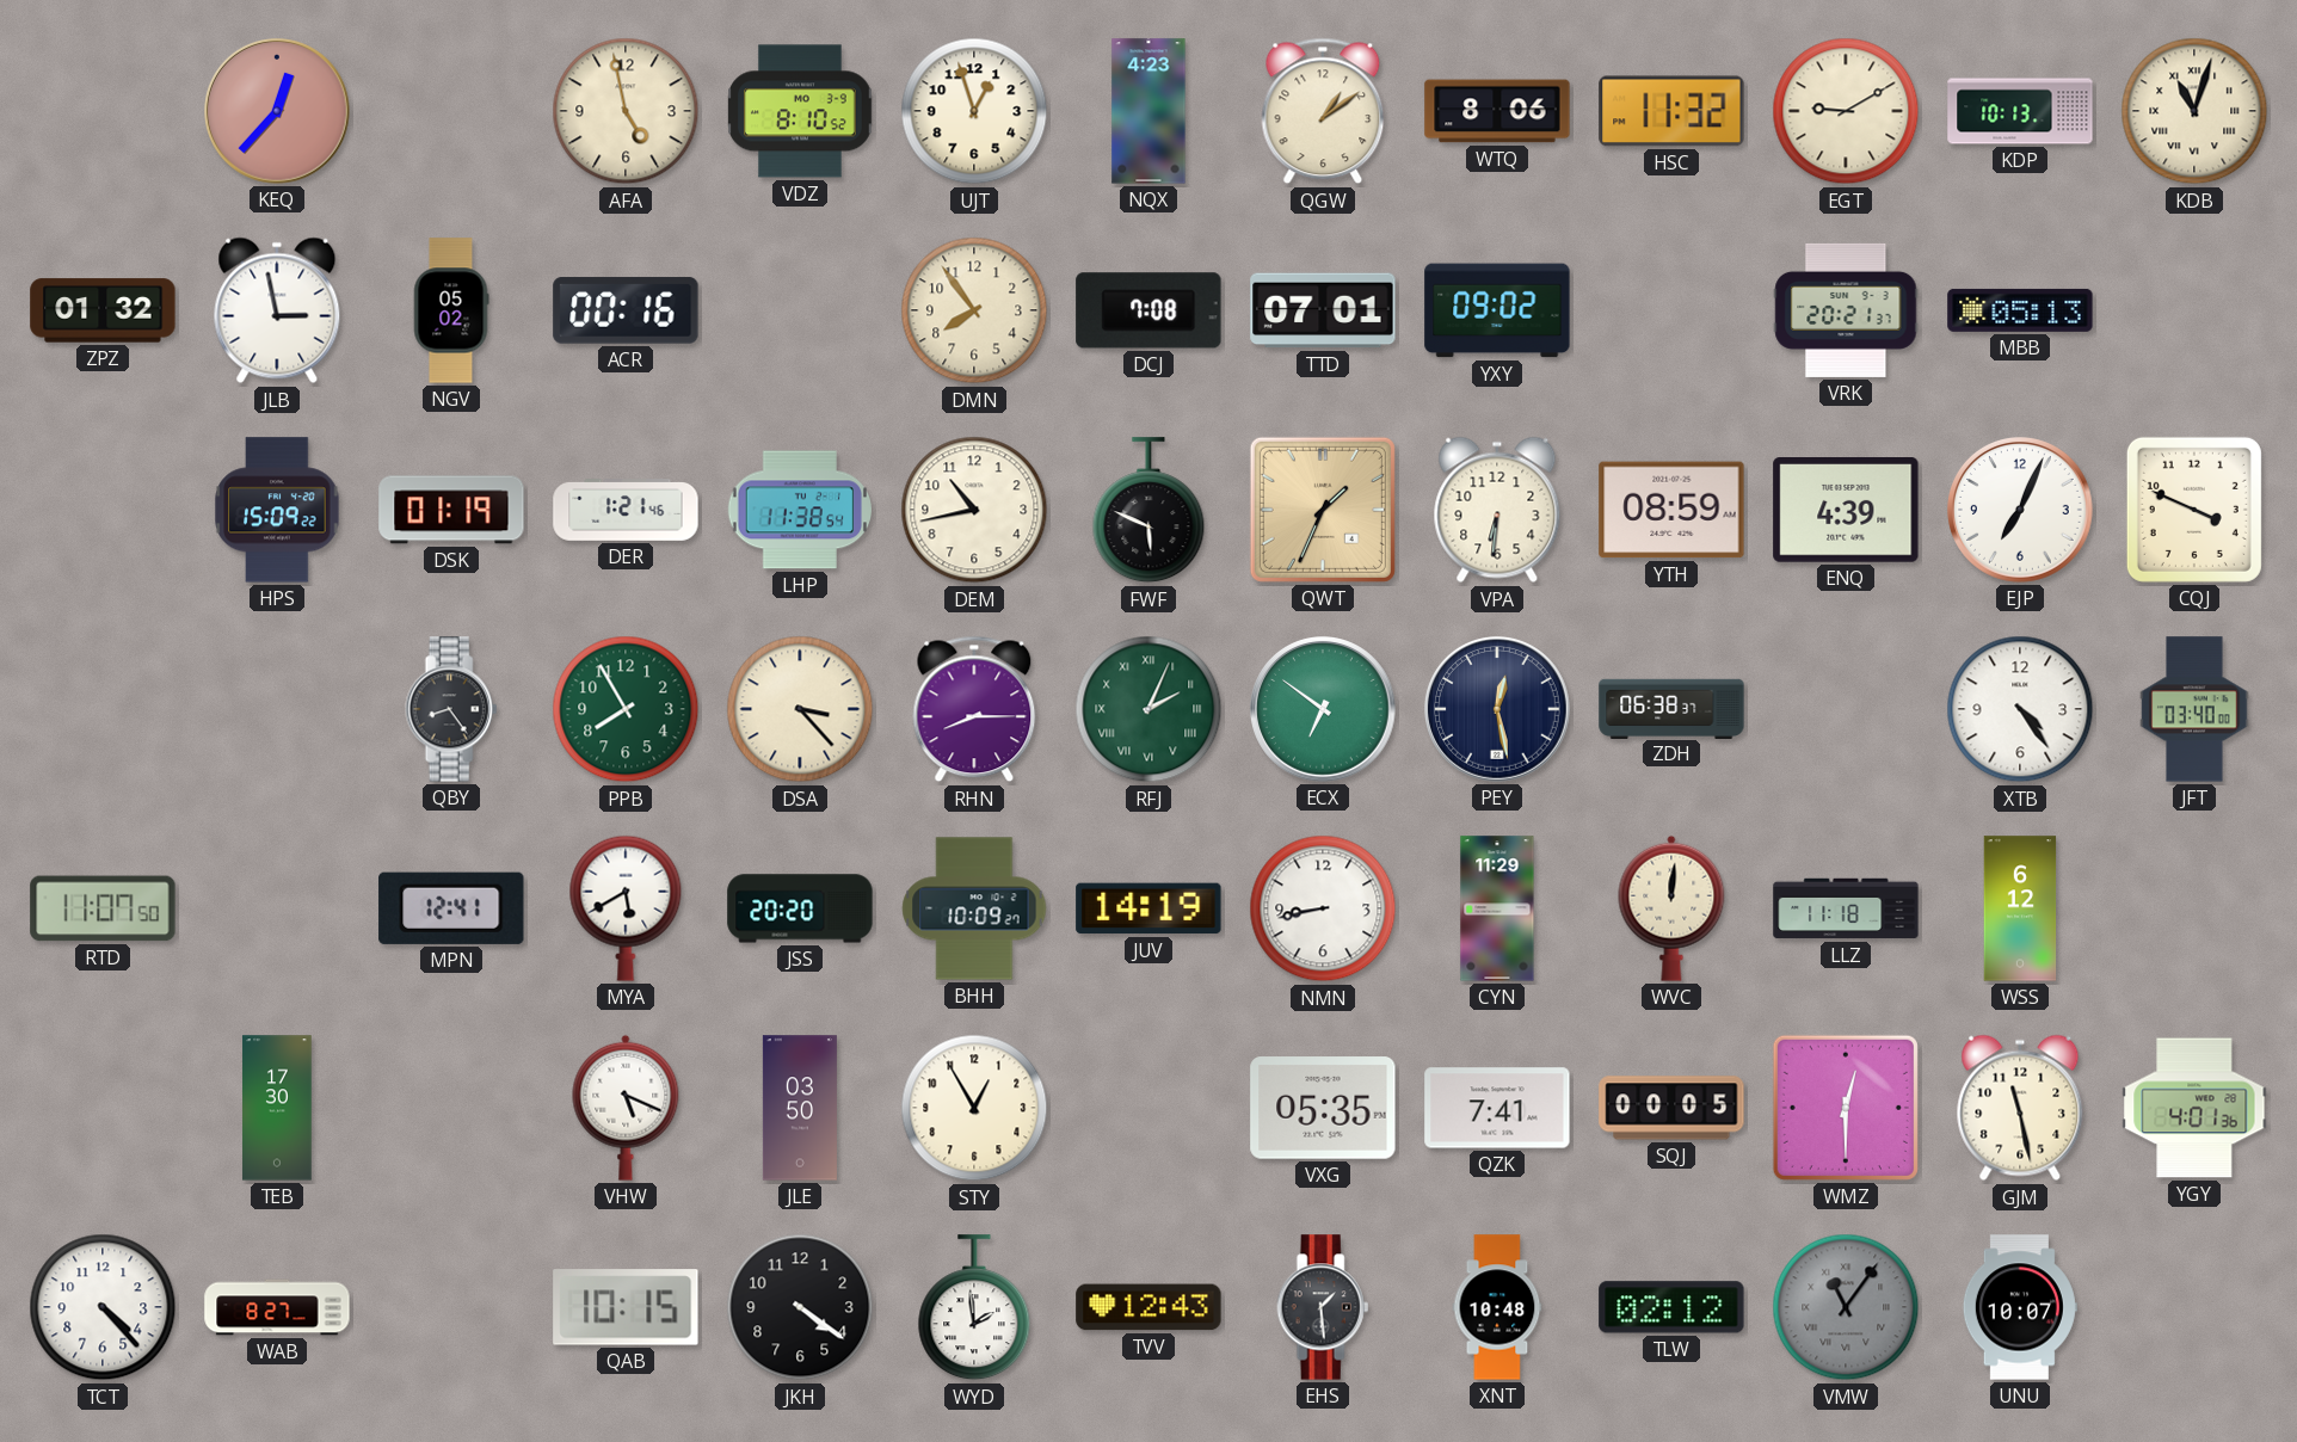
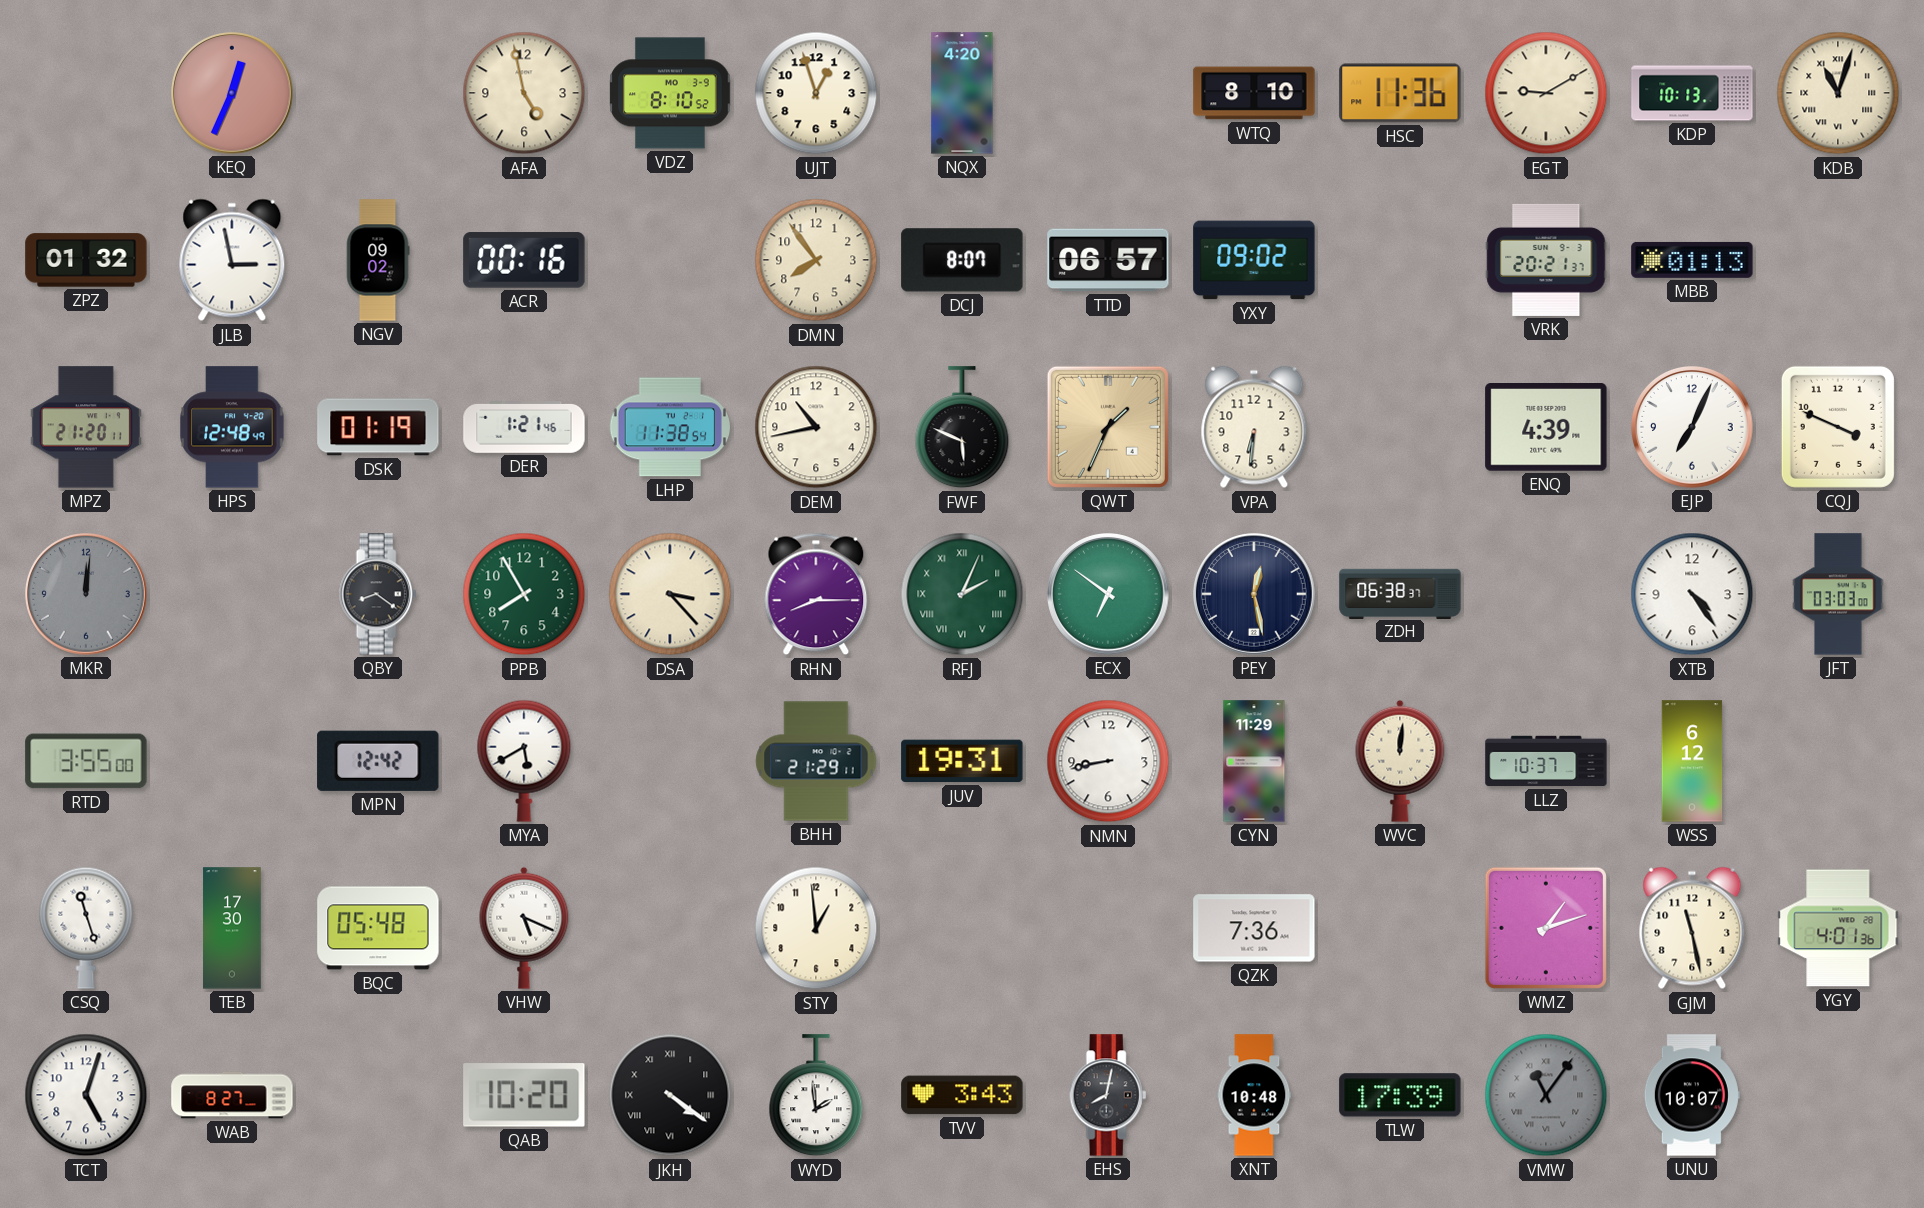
KEQ: 12:37 -> 12:34 (233, 94)
NQX: 4:23 -> 4:20 (962, 93)
QGW: 1:09 -> none (1323, 111)
WTQ: 8:06 -> 8:10 (1254, 93)
HSC: 11:32 -> 11:36 (1400, 93)
NGV: 05:02 -> 09:02 (378, 260)
DCJ: 7:08 -> 8:07 (962, 260)
TTD: 07:01 -> 06:57 (1108, 260)
MBB: 05:13 -> 01:13 (1692, 260)
MPZ: none -> 21:20 (86, 427)
HPS: 15:09 -> 12:48 (232, 427)
YTH: 08:59 -> none (1671, 510)
MKR: none -> 12:01 (87, 595)
QBY: 8:24 -> 8:21 (378, 594)
JFT: 03:40 -> 03:03 (1838, 594)
RTD: 11:07 -> 3:55 (86, 761)
MPN: 12:41 -> 12:42 (378, 761)
JSS: 20:20 -> none (800, 908)
BHH: 10:09 -> 21:29 (816, 761)
JUV: 14:19 -> 19:31 (962, 761)
LLZ: 11:18 -> 10:37 (1546, 761)
CSQ: none -> 11:27 (86, 928)
BQC: none -> 05:48 (378, 928)
JLE: 03:50 -> none (800, 1108)
STY: 12:55 -> 12:59 (816, 928)
VXG: 05:35 -> none (1323, 1108)
QZK: 7:41 -> 7:36 (1254, 928)
SQJ: 00:05 -> none (1671, 1108)
WMZ: 12:30 -> 1:12 (1546, 928)
TCT: 4:23 -> 5:03 (86, 1095)
QAB: 10:15 -> 10:20 (524, 1095)
JKH numerals: Arabic -> Roman (670, 1095)
TVV: 12:43 -> 3:43 (962, 1095)
EHS: 1:29 -> 8:02 (1108, 1095)
TLW: 02:12 -> 17:39 (1400, 1095)
